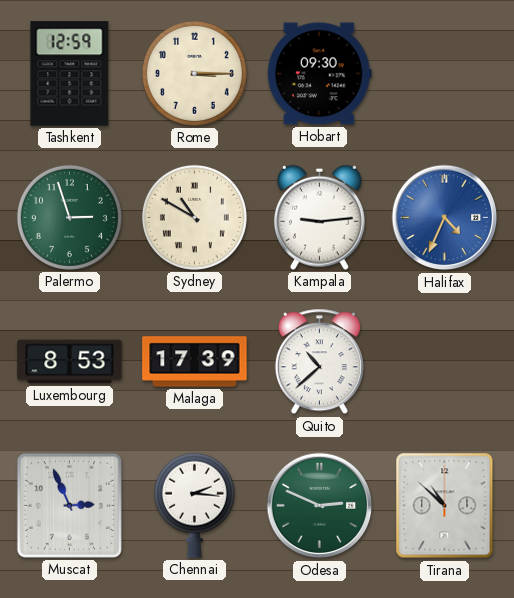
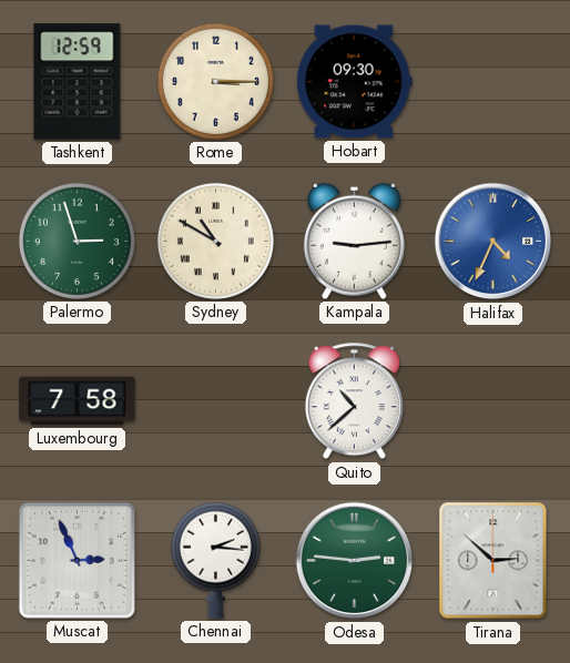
Luxembourg: 8:53 -> 7:58 (78, 401)
Malaga: 17:39 -> none (195, 362)
Odesa: 2:49 -> 2:46 (355, 561)
Tirana: 10:52 -> 2:52 (493, 561)
